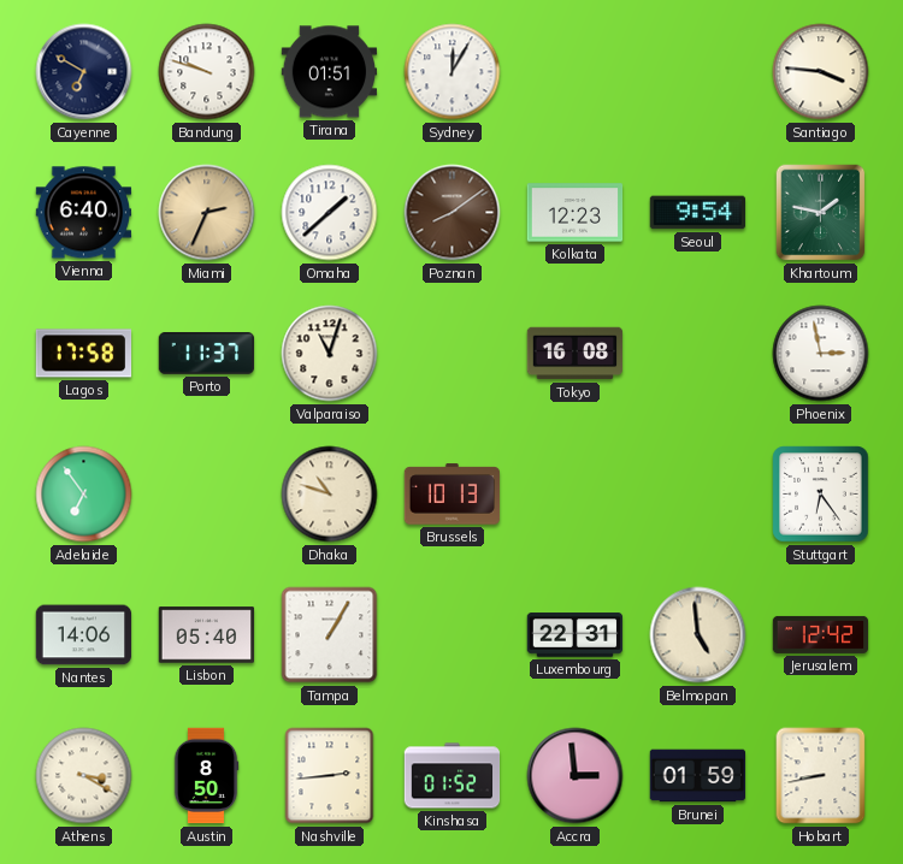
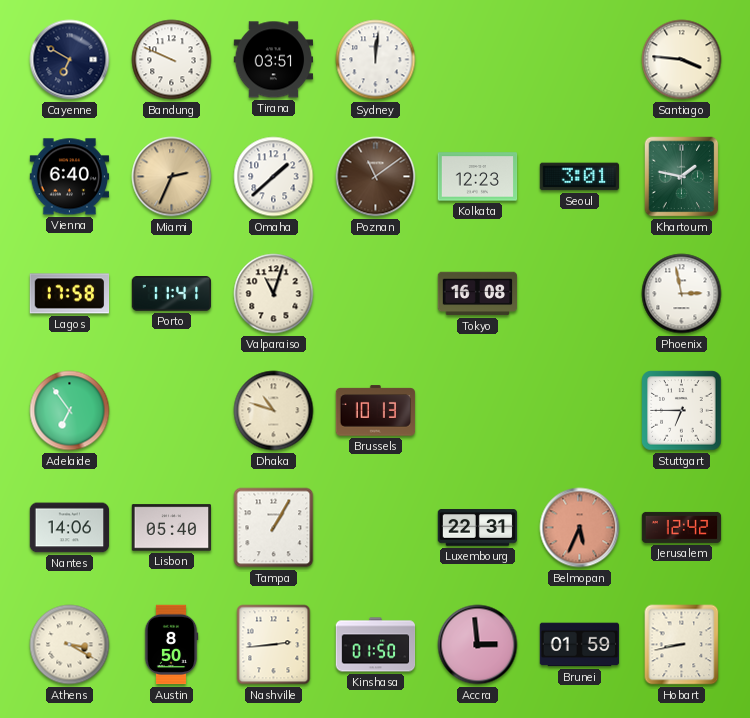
Bandung: 9:48 -> 9:49 (172, 60)
Tirana: 01:51 -> 03:51 (274, 60)
Sydney: 12:05 -> 12:01 (376, 60)
Poznan: 8:09 -> 11:09 (376, 177)
Seoul: 9:54 -> 3:01 (580, 177)
Porto: 11:37 -> 11:41 (172, 294)
Stuttgart: 6:24 -> 6:45 (682, 411)
Belmopan: 4:59 -> 5:34 (580, 528)
Belmopan dial: cream -> salmon (580, 528)
Kinshasa: 01:52 -> 01:50 (376, 645)
